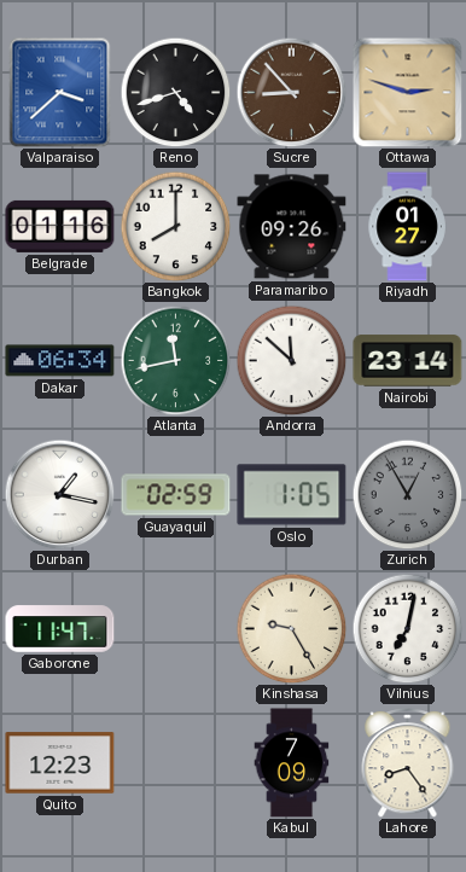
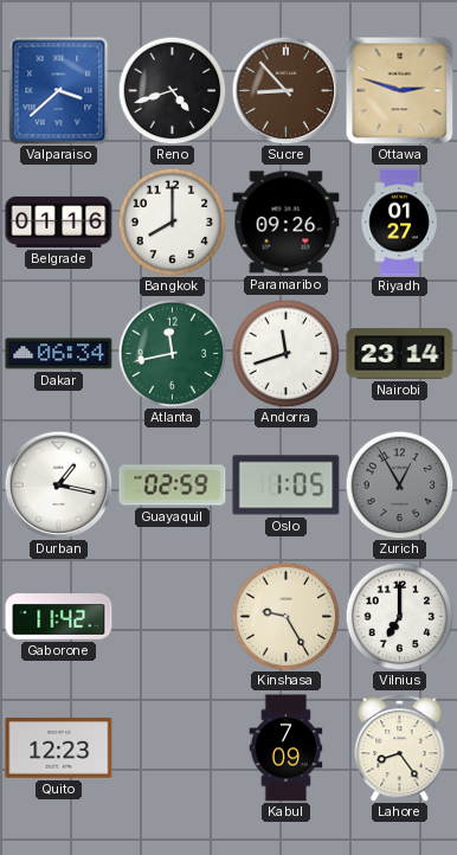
Andorra: 11:52 -> 11:42 (285, 353)
Gaborone: 11:47 -> 11:42 (59, 617)
Vilnius: 7:02 -> 7:00 (399, 616)
